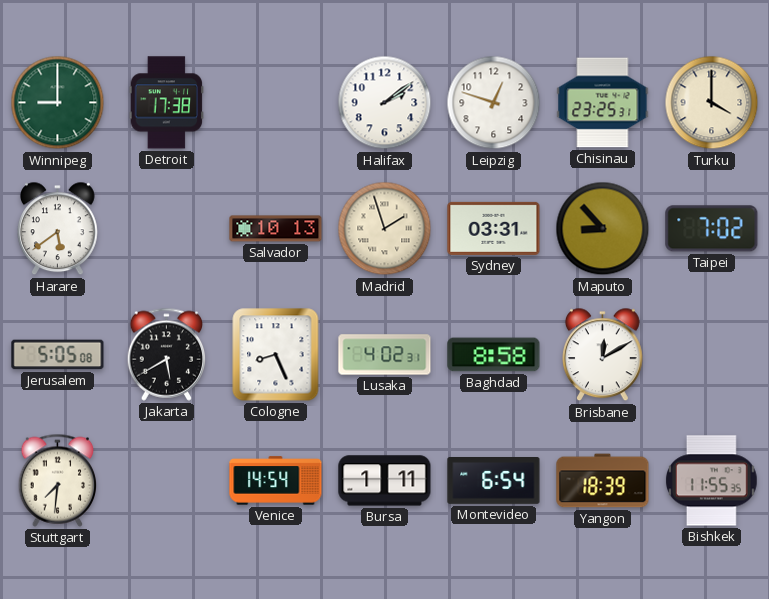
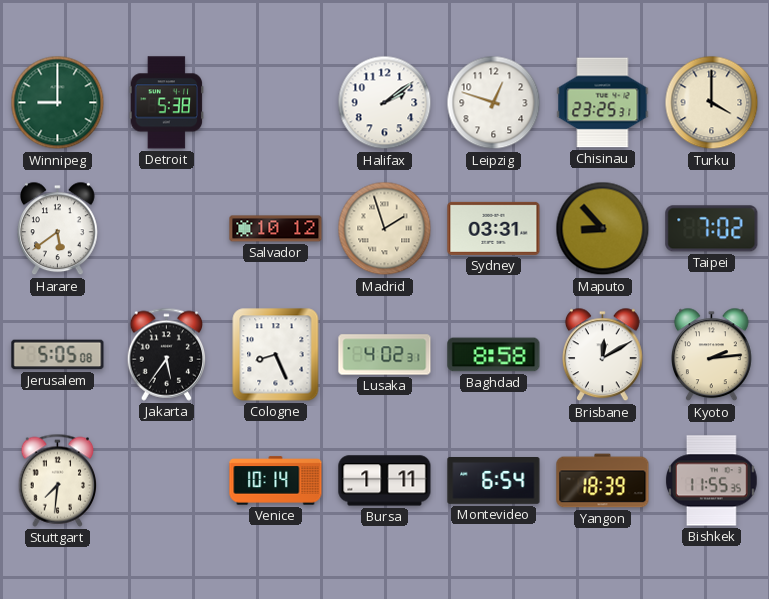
Detroit: 17:38 -> 5:38 (167, 103)
Salvador: 10:13 -> 10:12 (276, 229)
Jakarta: 5:40 -> 5:36 (167, 354)
Kyoto: none -> 2:14 (712, 355)
Venice: 14:54 -> 10:14 (276, 481)
